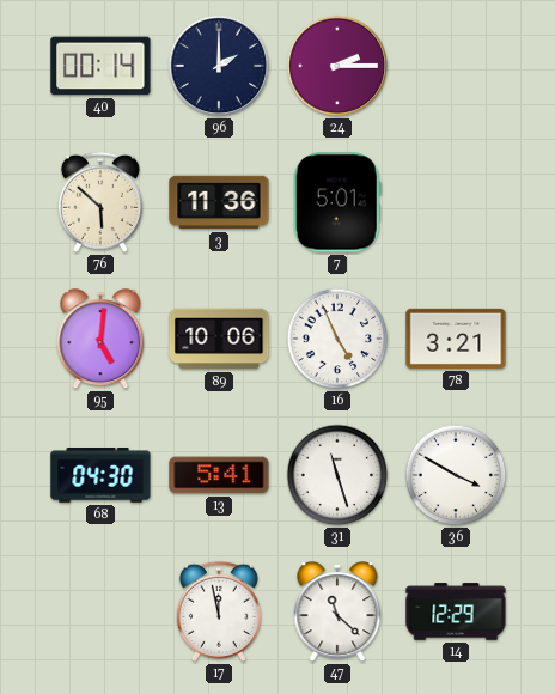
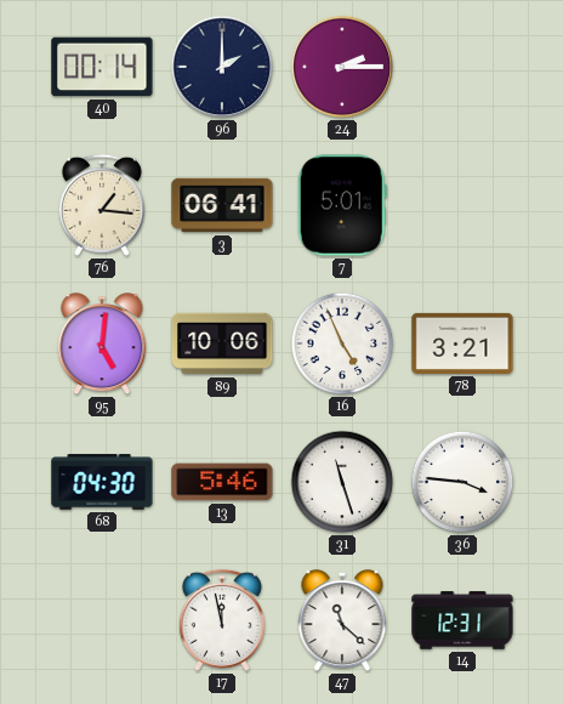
76: 5:52 -> 1:16 (102, 205)
3: 11:36 -> 06:41 (222, 205)
13: 5:41 -> 5:46 (222, 482)
36: 3:50 -> 3:46 (462, 482)
14: 12:29 -> 12:31 (462, 620)
